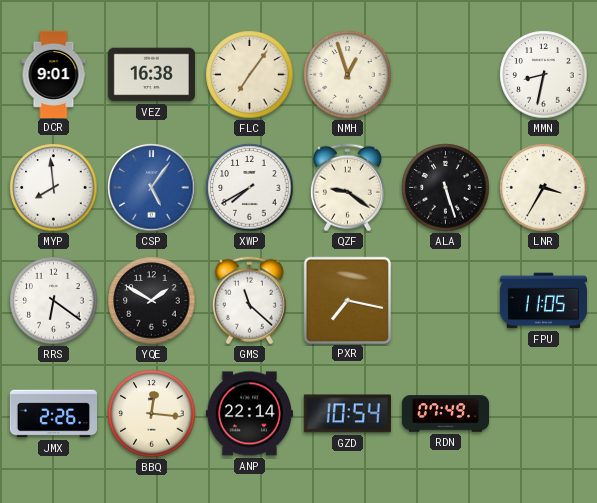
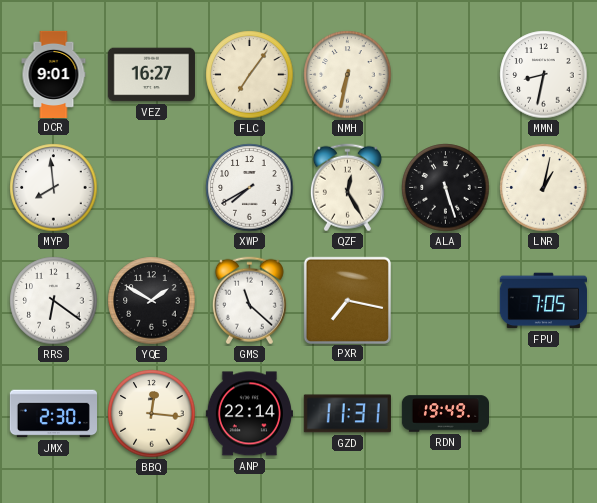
VEZ: 16:38 -> 16:27 (151, 75)
NMH: 12:57 -> 6:32 (348, 75)
CSP: 5:06 -> none (152, 188)
QZF: 9:21 -> 12:25 (347, 188)
LNR: 3:35 -> 1:02 (544, 188)
FPU: 11:05 -> 7:05 (543, 301)
JMX: 2:26 -> 2:30 (53, 414)
GZD: 10:54 -> 11:31 (347, 414)
RDN: 07:49 -> 19:49 (445, 414)
